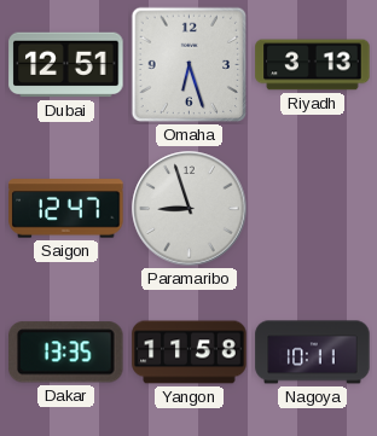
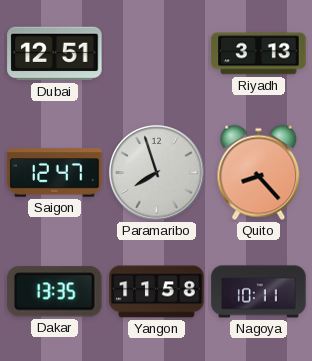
Omaha: 6:27 -> none (190, 65)
Paramaribo: 8:57 -> 7:57 (157, 173)
Quito: none -> 8:23 (259, 173)
